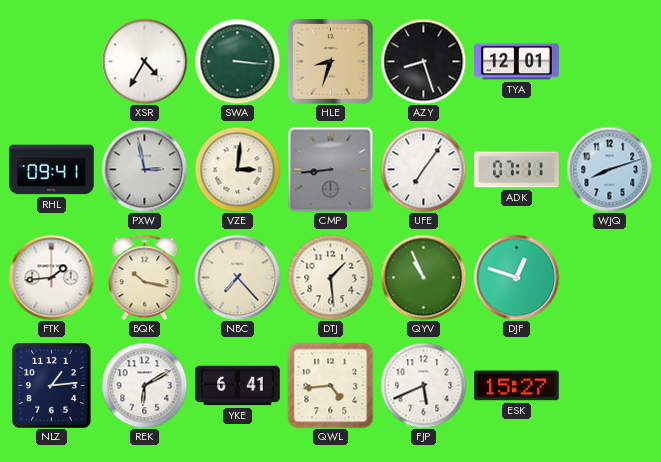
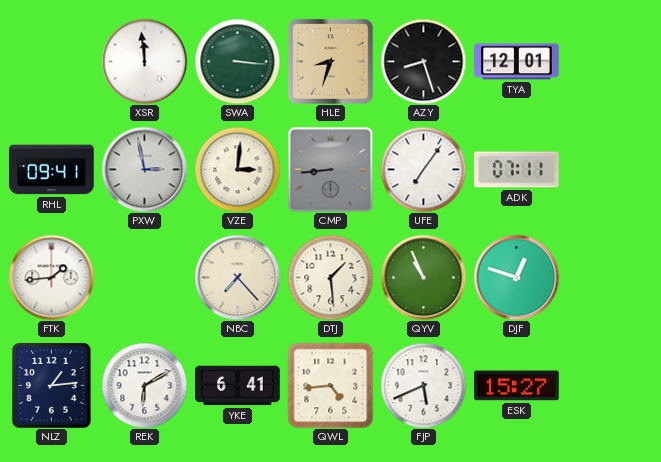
XSR: 4:35 -> 11:59 (144, 61)
WJQ: 8:12 -> none (609, 169)
BQK: 10:17 -> none (145, 277)
